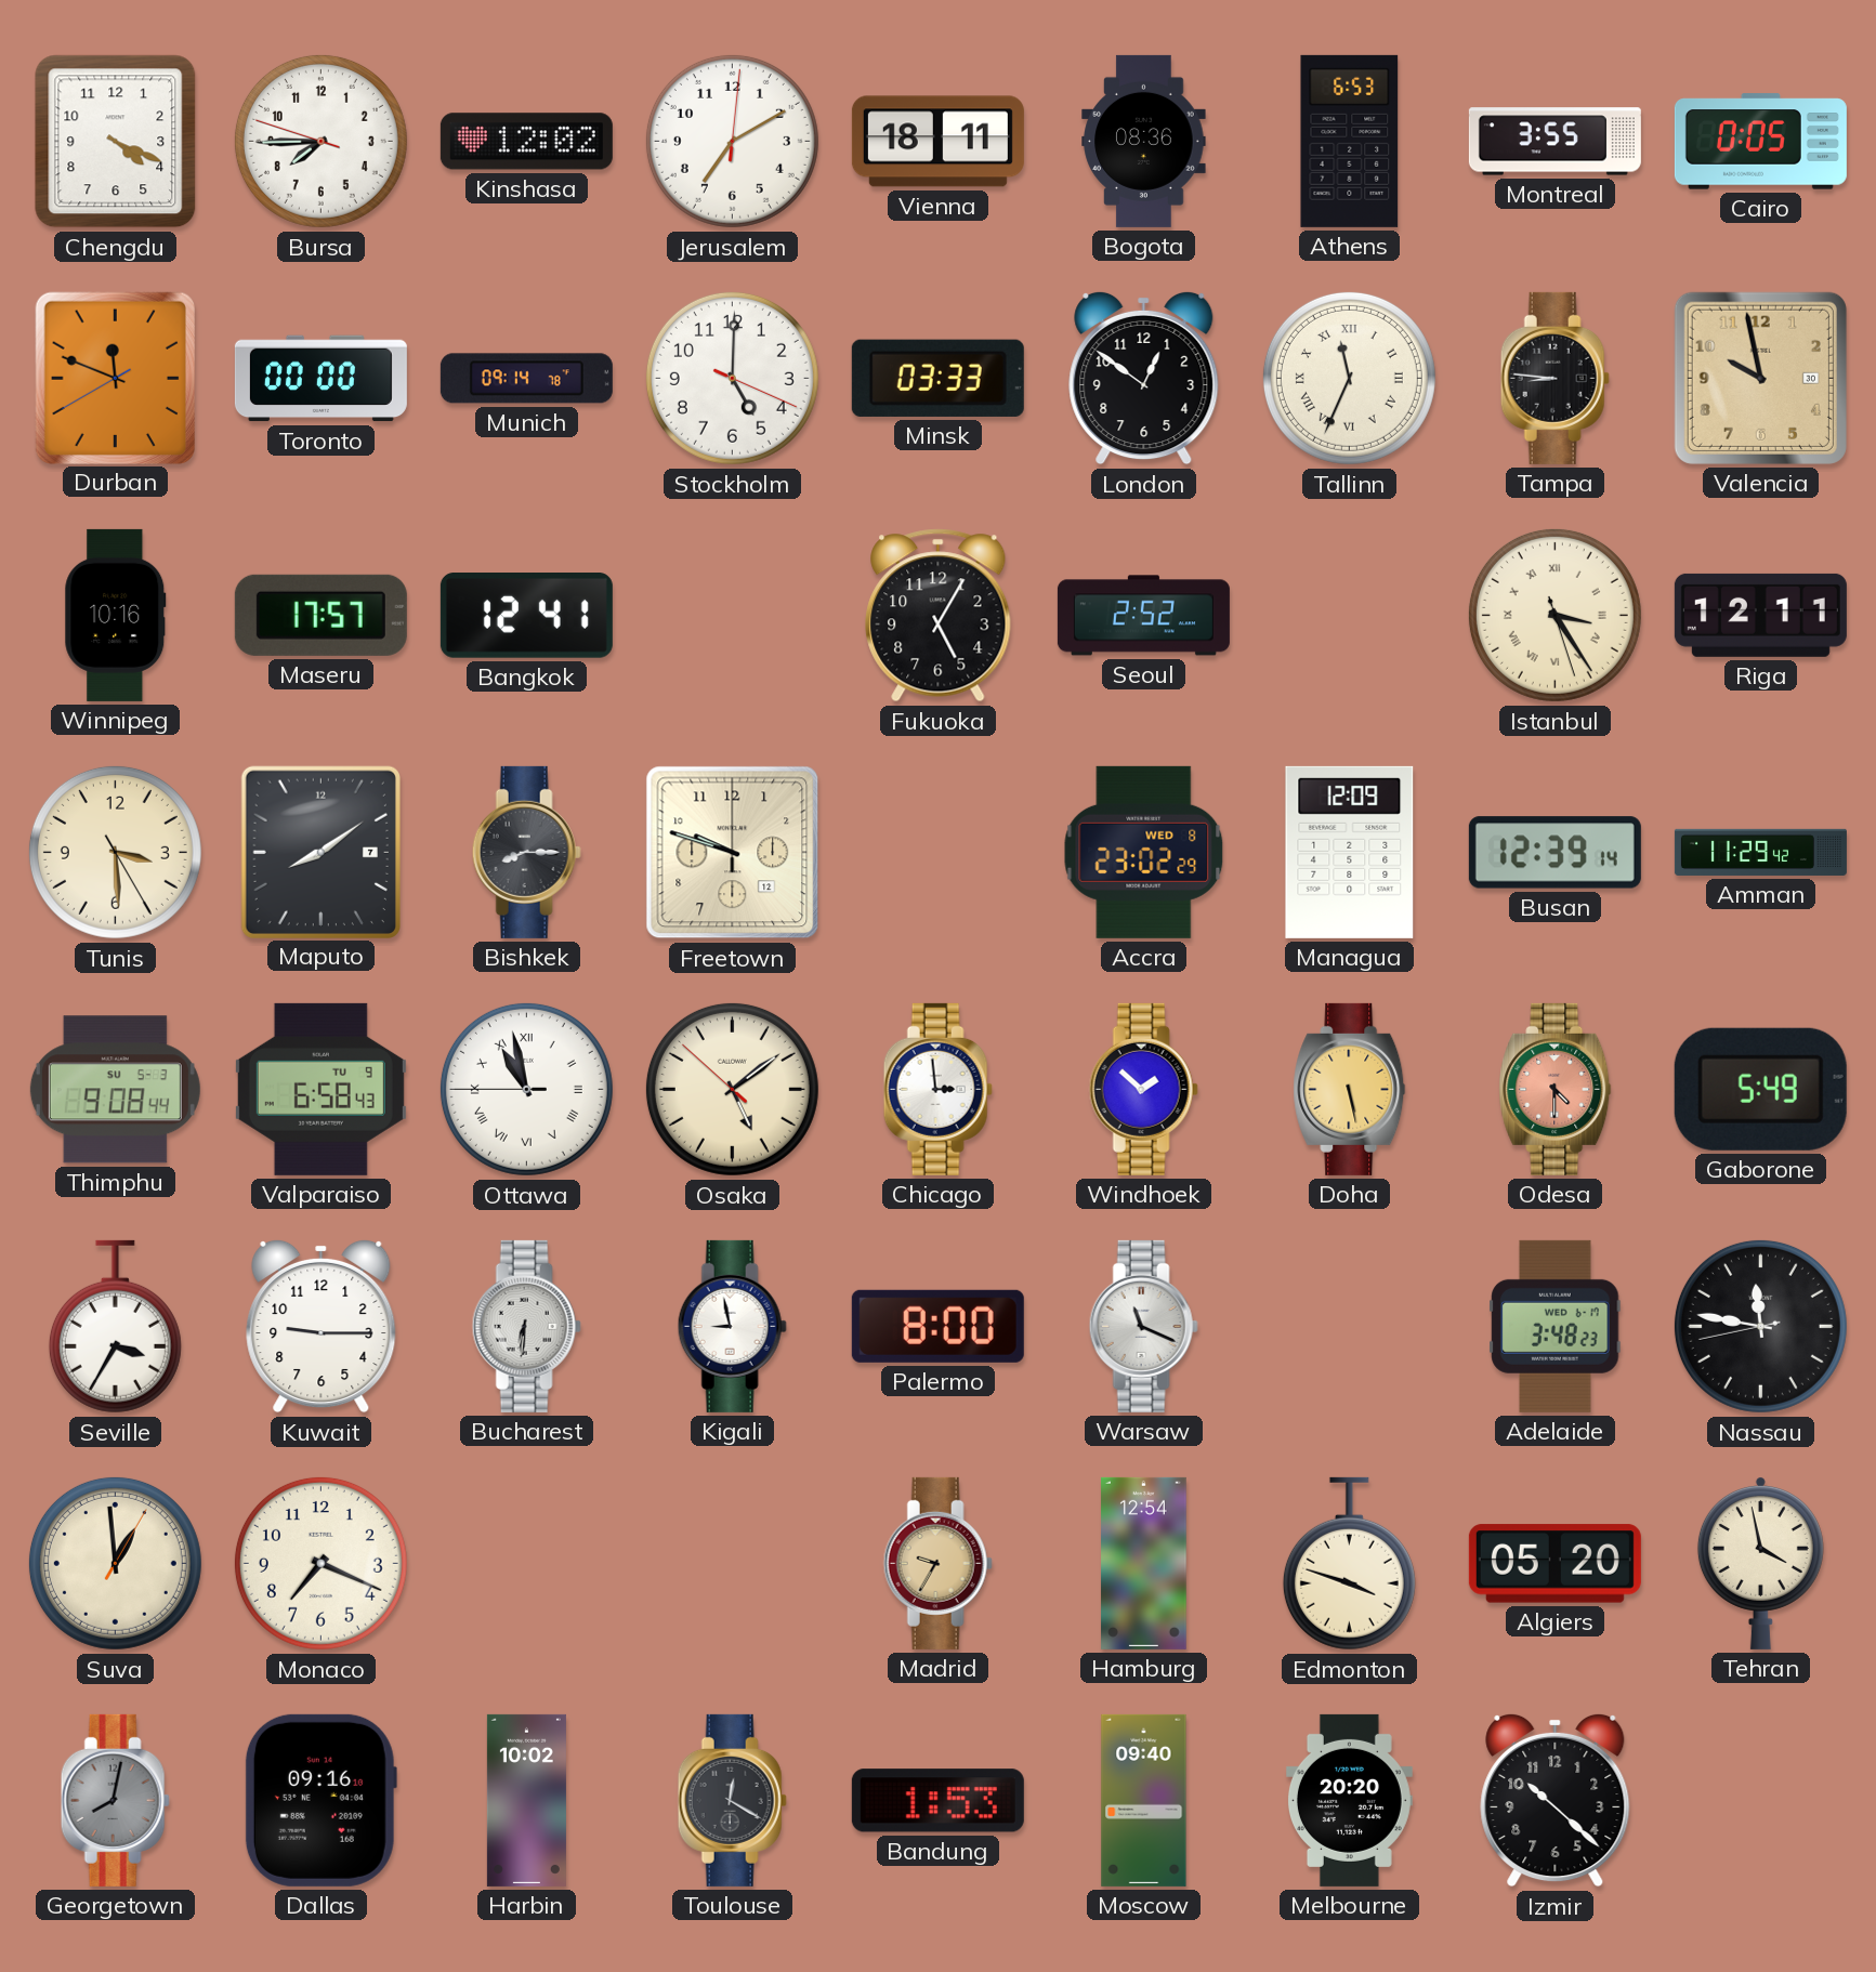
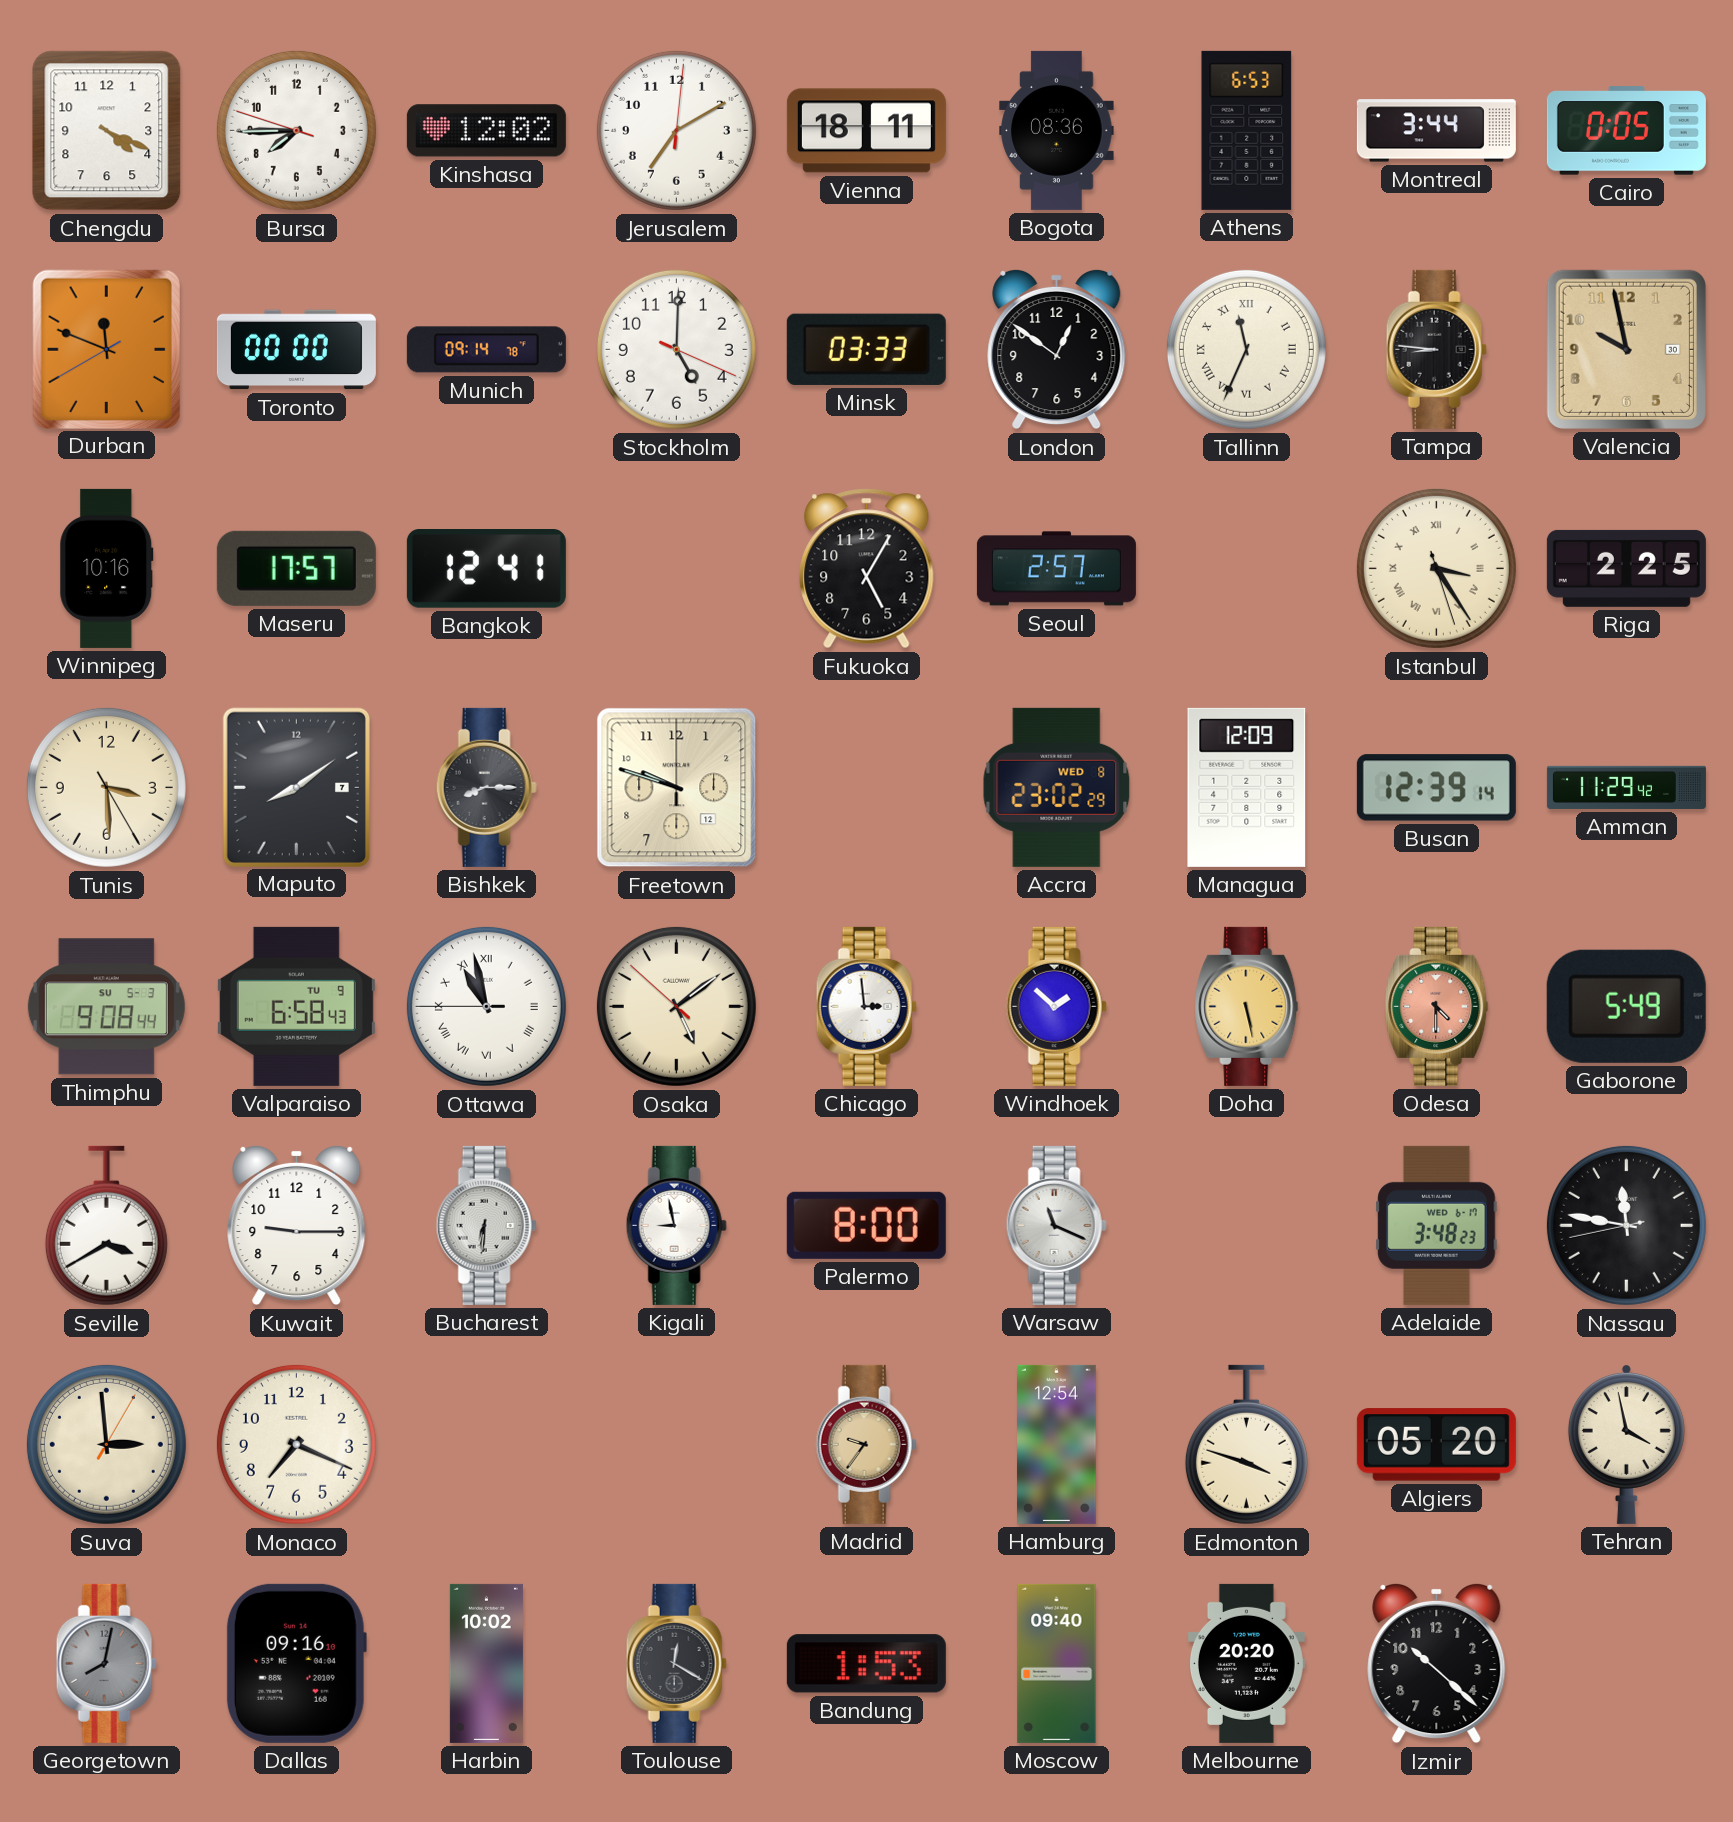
Montreal: 3:55 -> 3:44 (1436, 131)
Seoul: 2:52 -> 2:57 (1056, 569)
Riga: 12:11 -> 2:25 (1626, 568)
Seville: 3:35 -> 3:40 (106, 1226)
Suva: 12:59 -> 2:59 (106, 1444)
Madrid: 9:35 -> 9:36 (866, 1444)
